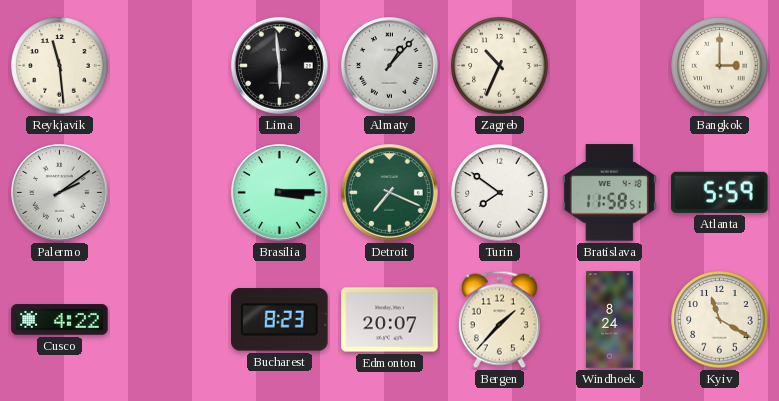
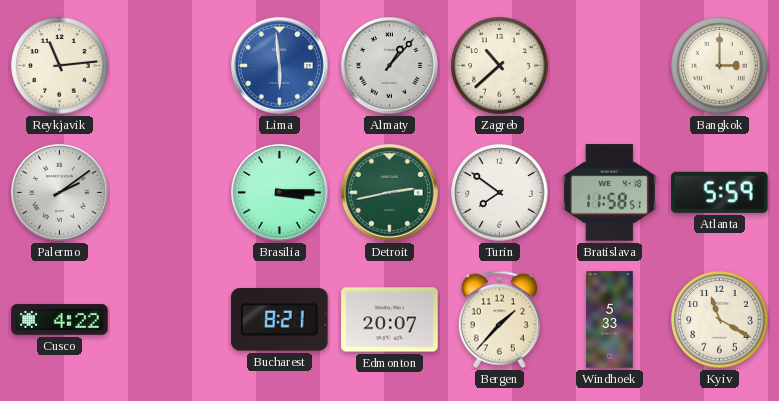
Reykjavik: 11:29 -> 11:14 (60, 66)
Lima dial: black -> blue (280, 66)
Zagreb: 10:34 -> 10:38 (500, 66)
Detroit: 7:19 -> 2:43 (390, 193)
Bucharest: 8:23 -> 8:21 (280, 320)
Windhoek: 8:24 -> 5:33 (610, 320)
